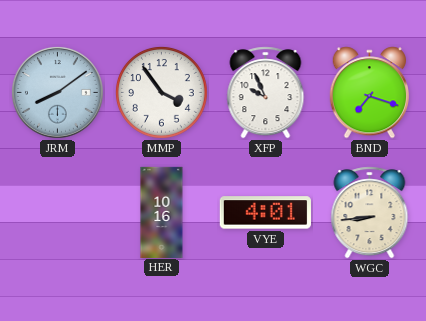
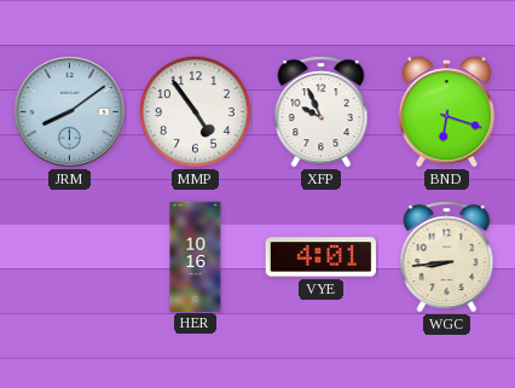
MMP: 3:54 -> 4:54 (196, 112)
BND: 7:18 -> 6:18 (446, 112)
